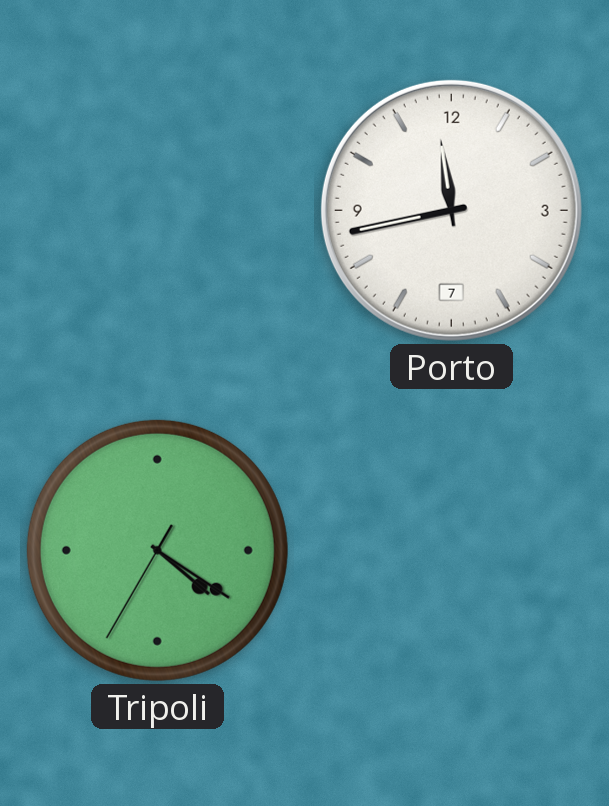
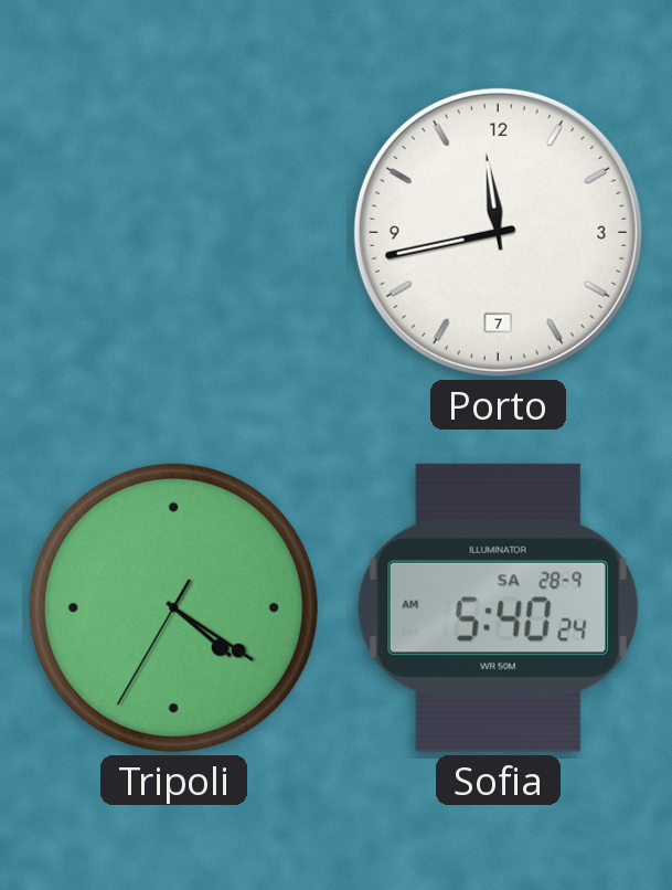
Sofia: none -> 5:40 (498, 607)
